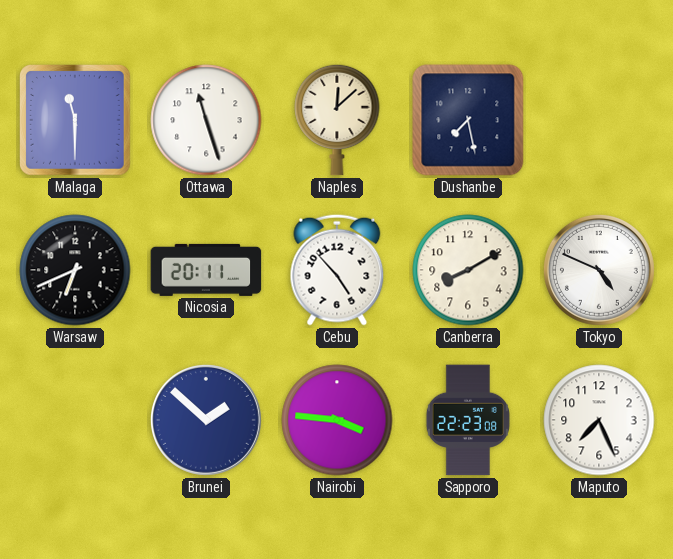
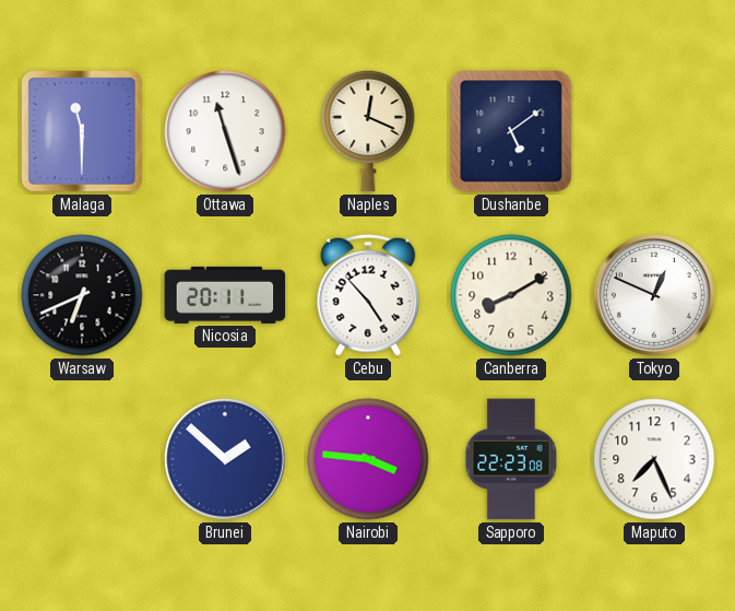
Naples: 12:08 -> 12:19 (368, 131)
Dushanbe: 7:28 -> 5:09 (511, 131)
Tokyo: 4:49 -> 12:49 (654, 295)
